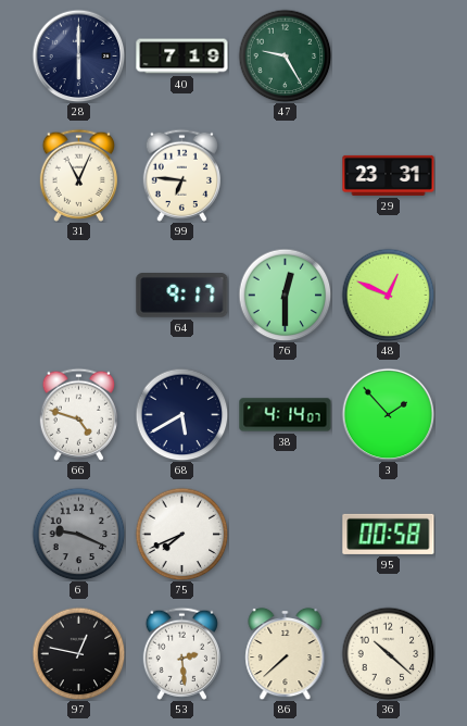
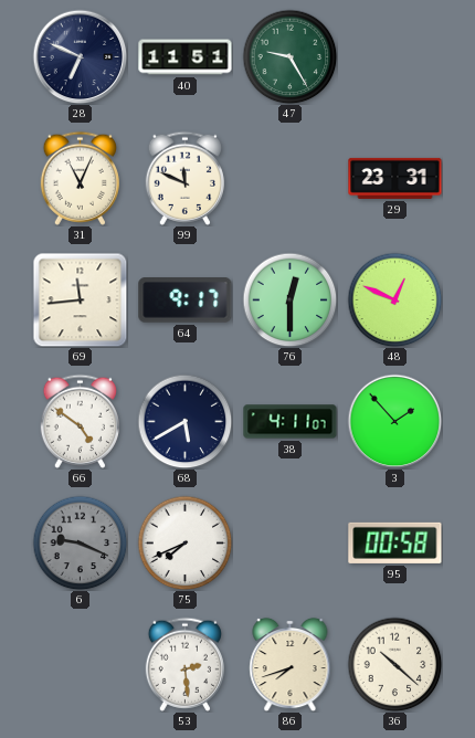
28: 6:00 -> 6:49 (80, 56)
40: 7:19 -> 11:51 (186, 57)
99: 6:46 -> 11:49 (184, 178)
69: none -> 11:44 (80, 299)
66: 4:48 -> 4:51 (80, 421)
38: 4:14 -> 4:11 (291, 422)
97: 12:47 -> none (78, 653)
86: 7:38 -> 7:42 (291, 664)
